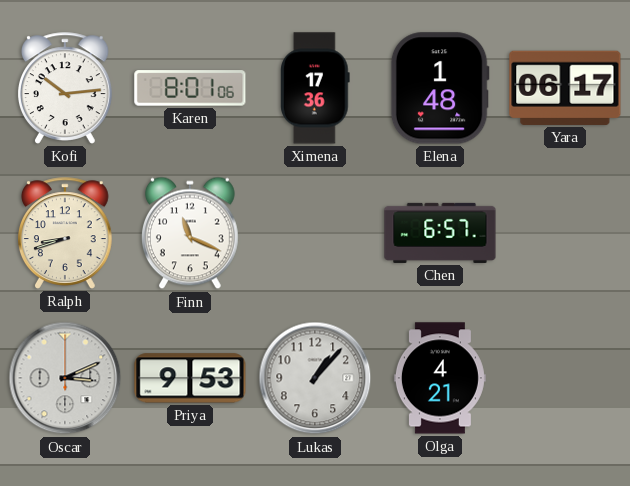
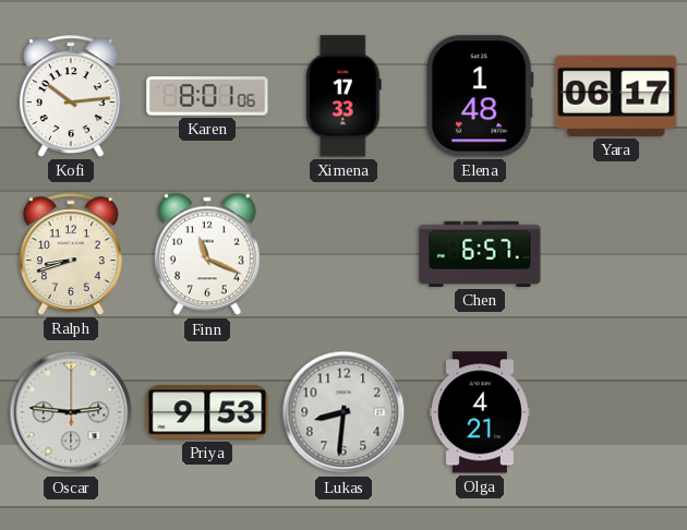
Ximena: 17:36 -> 17:33 (345, 96)
Oscar: 3:11 -> 2:46 (71, 412)
Lukas: 1:07 -> 8:31 (343, 412)
